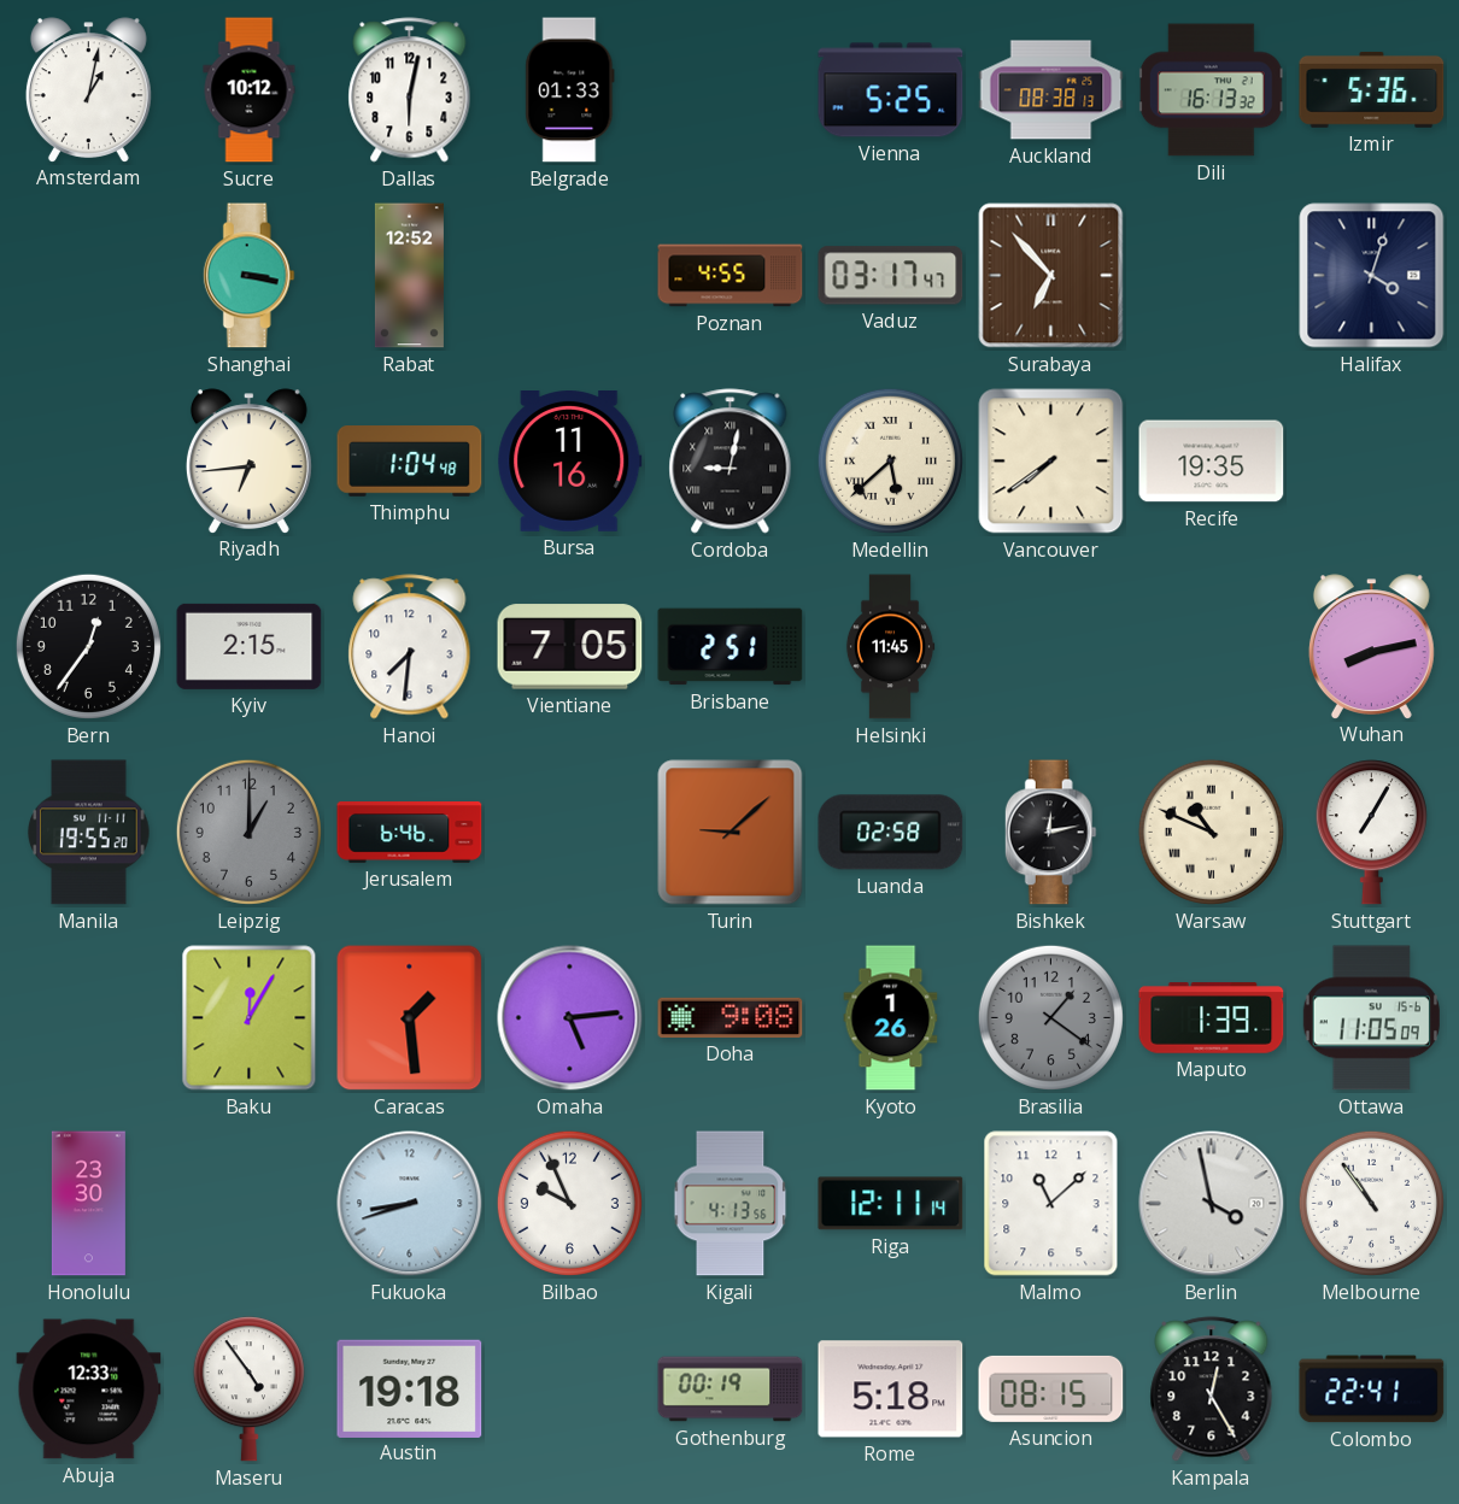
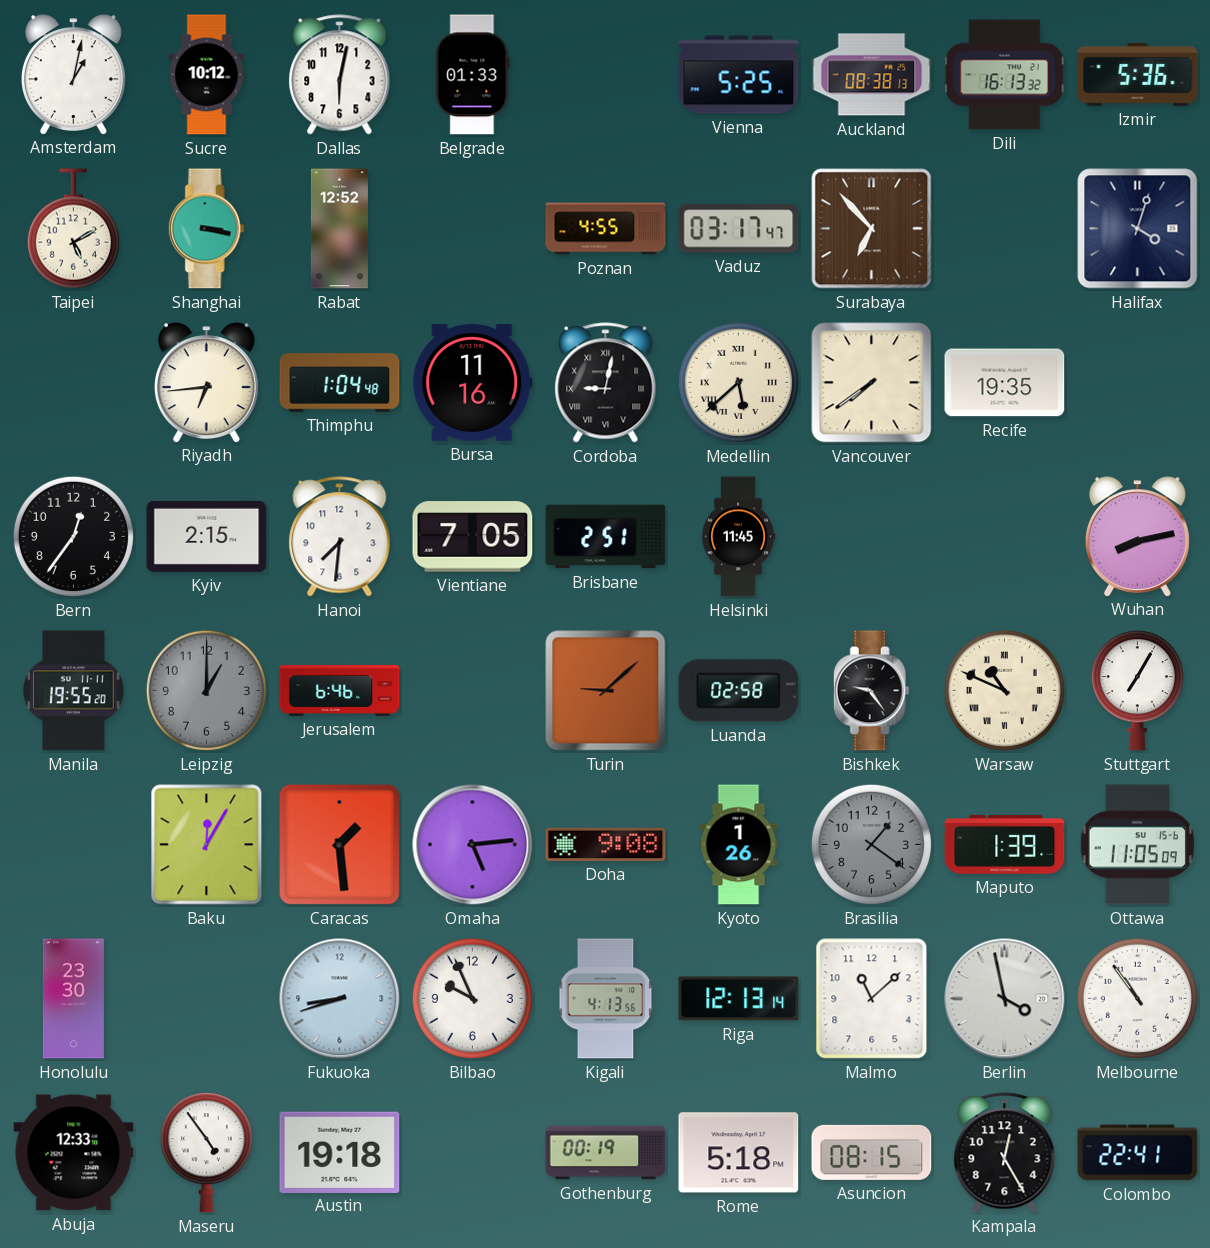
Taipei: none -> 5:10 (73, 229)
Bishkek: 12:13 -> 9:24 (871, 691)
Riga: 12:11 -> 12:13 (739, 999)
